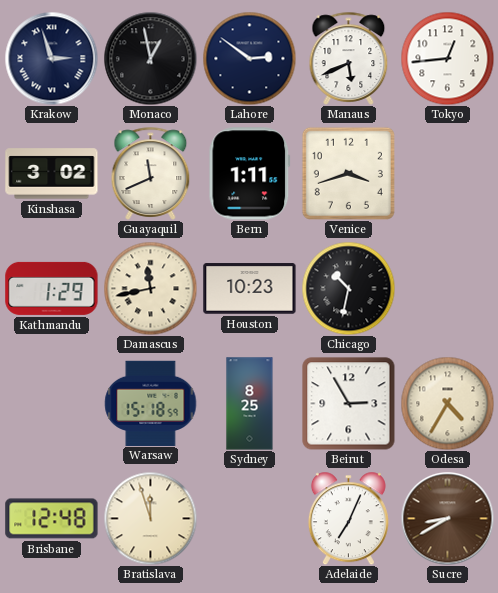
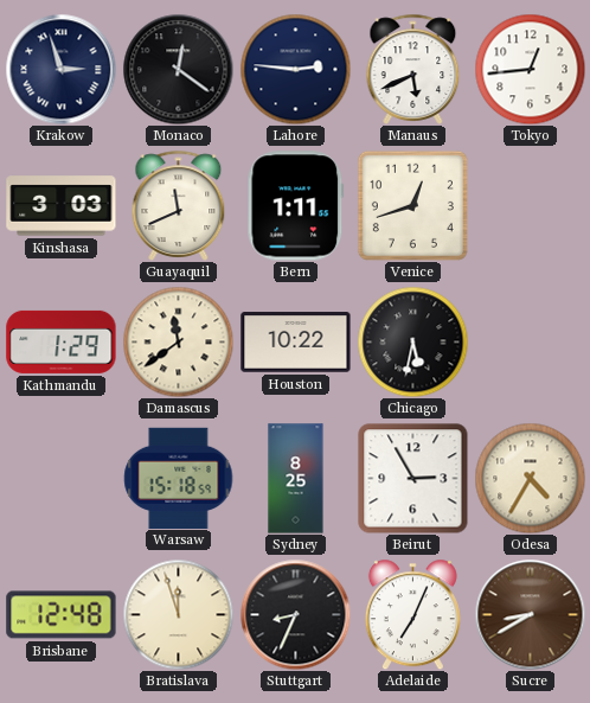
Monaco: 12:58 -> 12:21 (178, 69)
Lahore: 2:51 -> 2:46 (295, 69)
Kinshasa: 3:02 -> 3:03 (62, 206)
Venice: 3:42 -> 12:42 (412, 205)
Damascus: 11:43 -> 11:39 (178, 341)
Houston: 10:23 -> 10:22 (296, 343)
Chicago: 10:32 -> 5:32 (412, 341)
Stuttgart: none -> 8:34 (295, 614)
